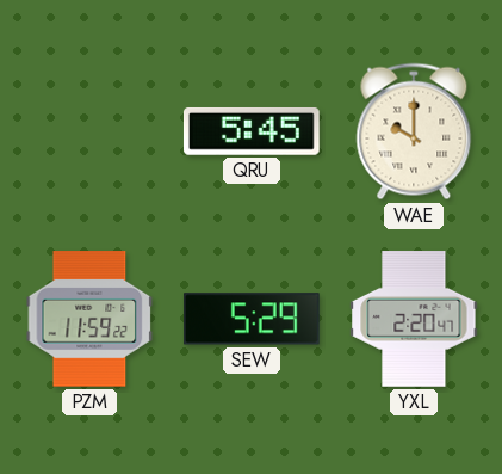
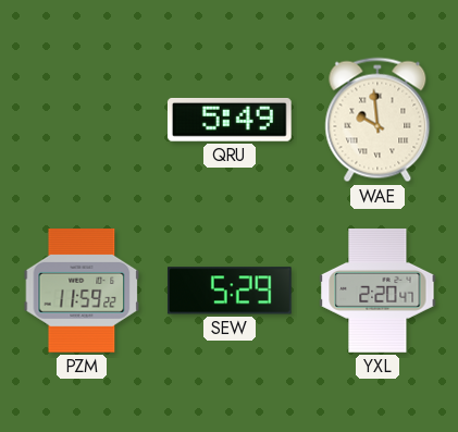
QRU: 5:45 -> 5:49 (230, 120)
WAE: 10:00 -> 9:59 (377, 120)
